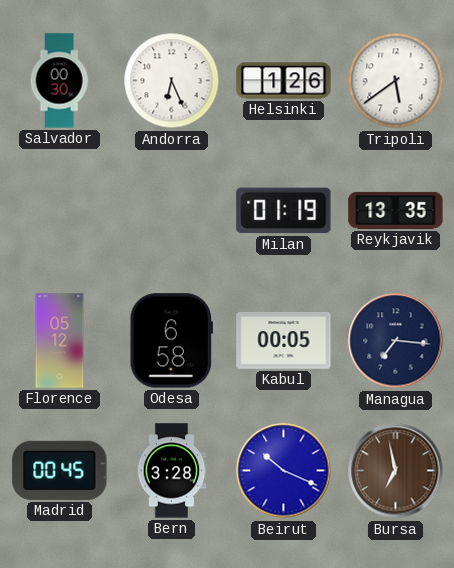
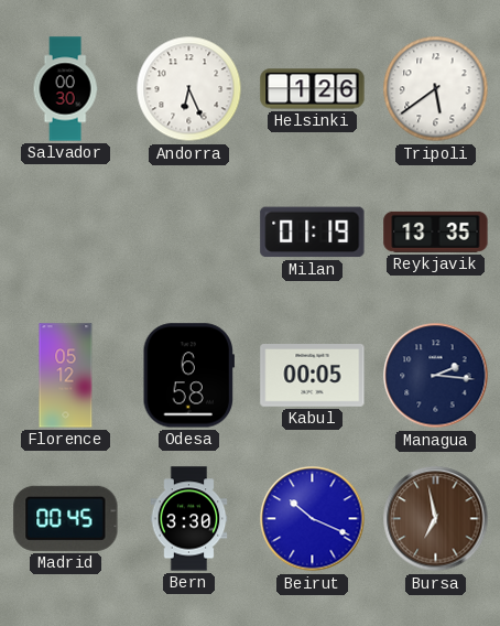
Managua: 7:16 -> 2:16 (436, 376)
Bern: 3:28 -> 3:30 (189, 519)
